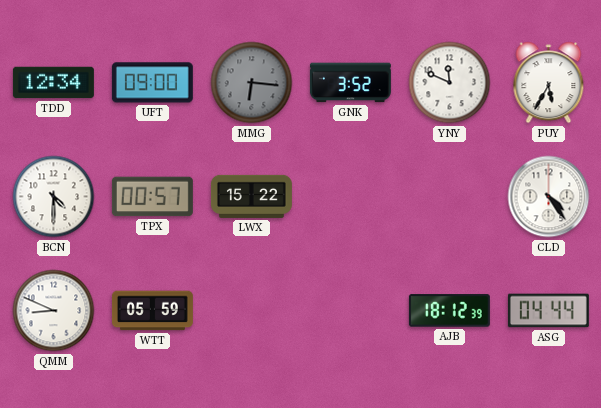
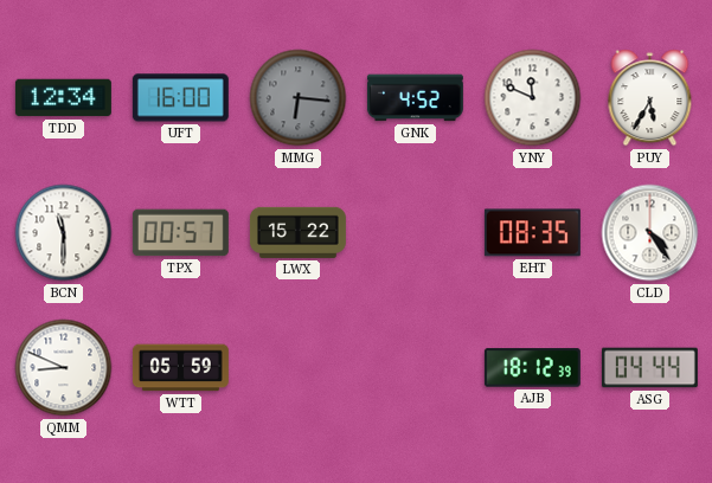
UFT: 09:00 -> 16:00 (180, 98)
GNK: 3:52 -> 4:52 (415, 98)
BCN: 4:30 -> 11:30 (64, 233)
EHT: none -> 08:35 (532, 233)
